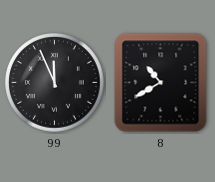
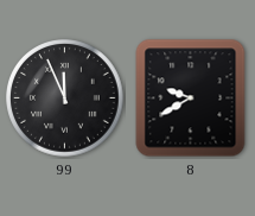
8: 10:40 -> 9:40 (191, 99)
